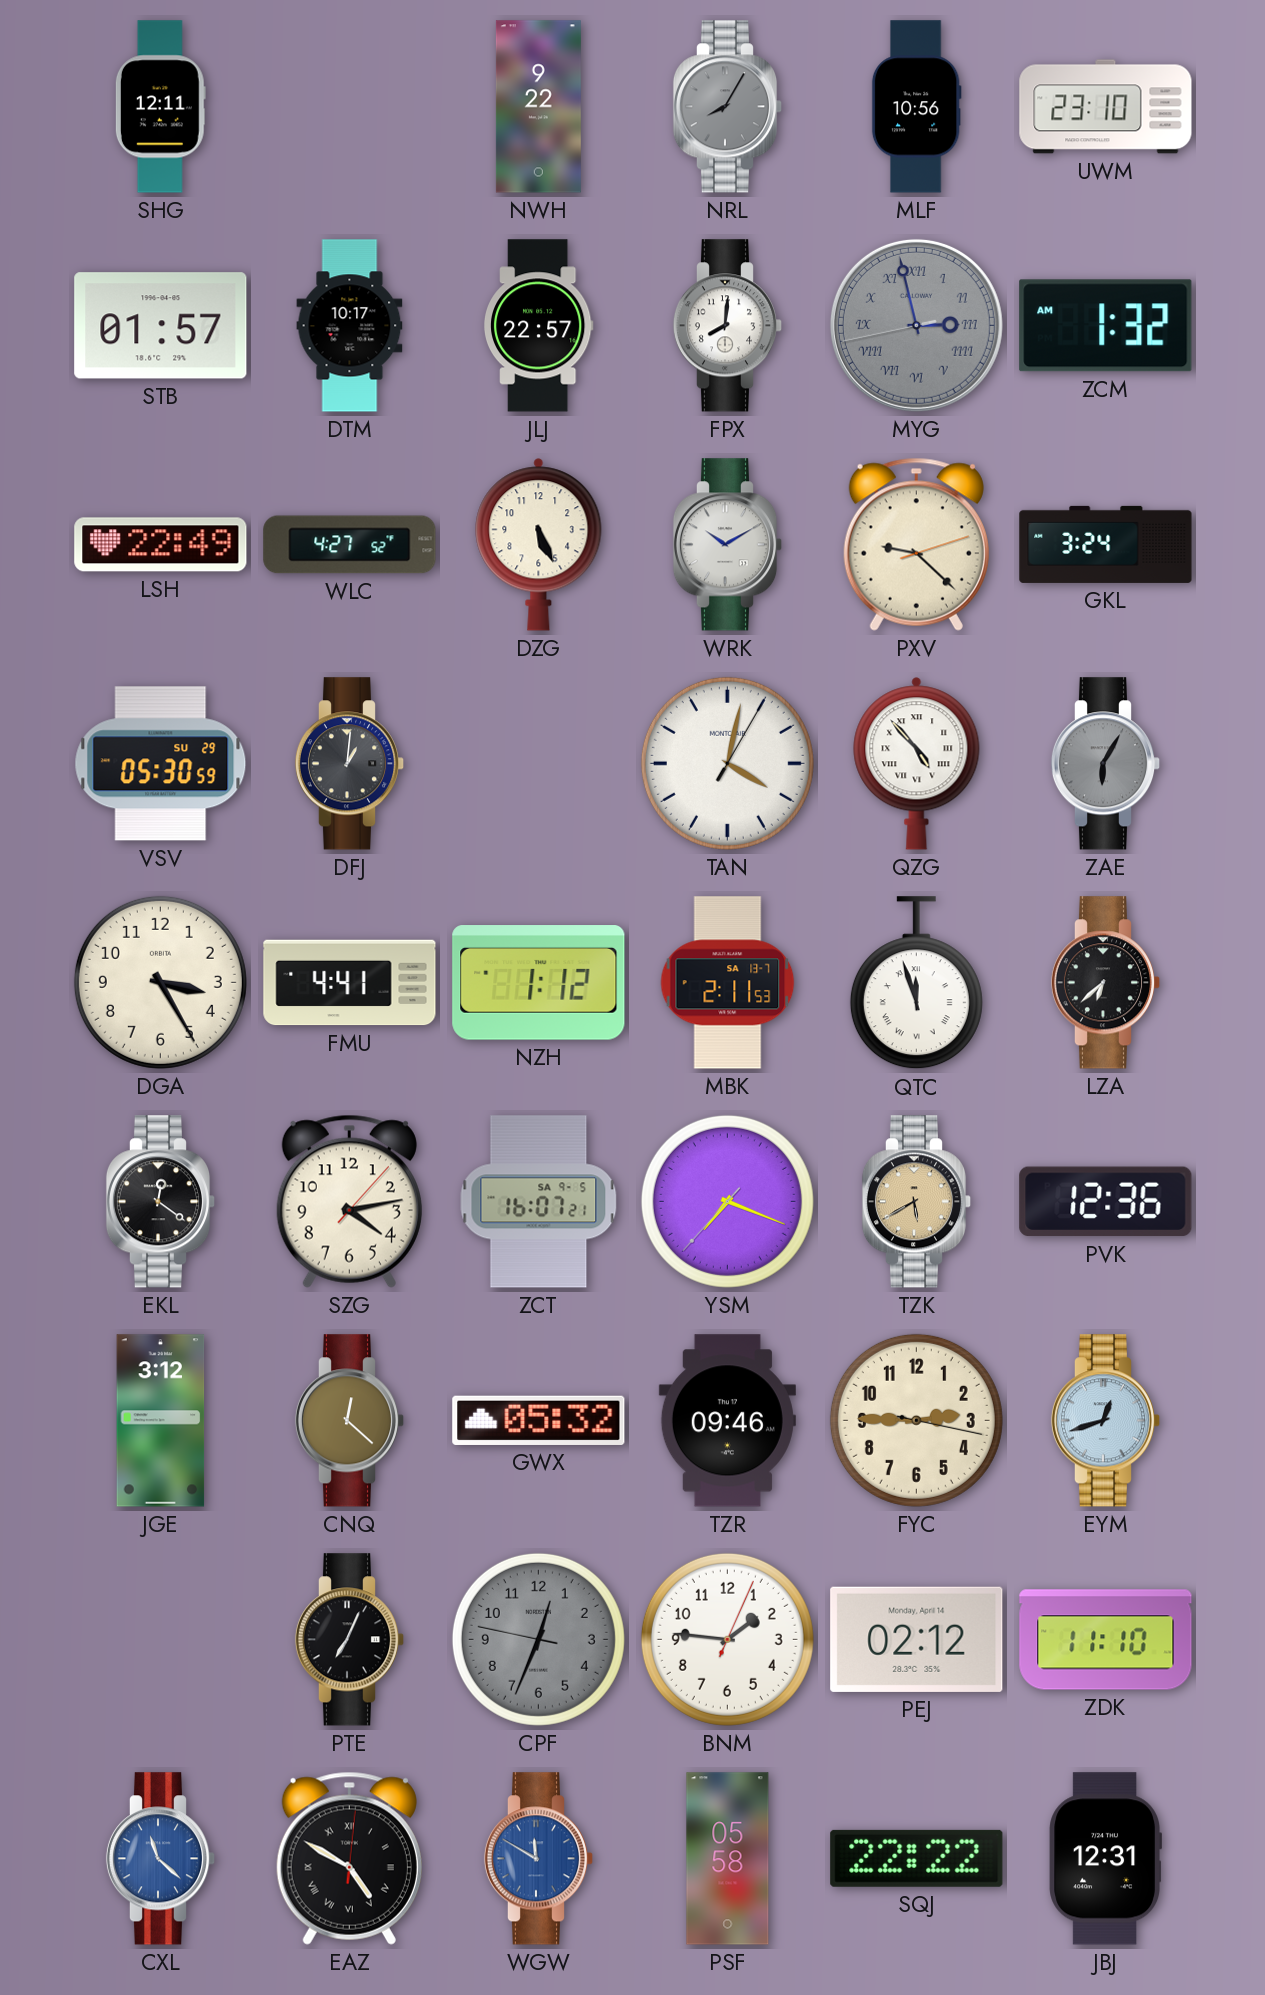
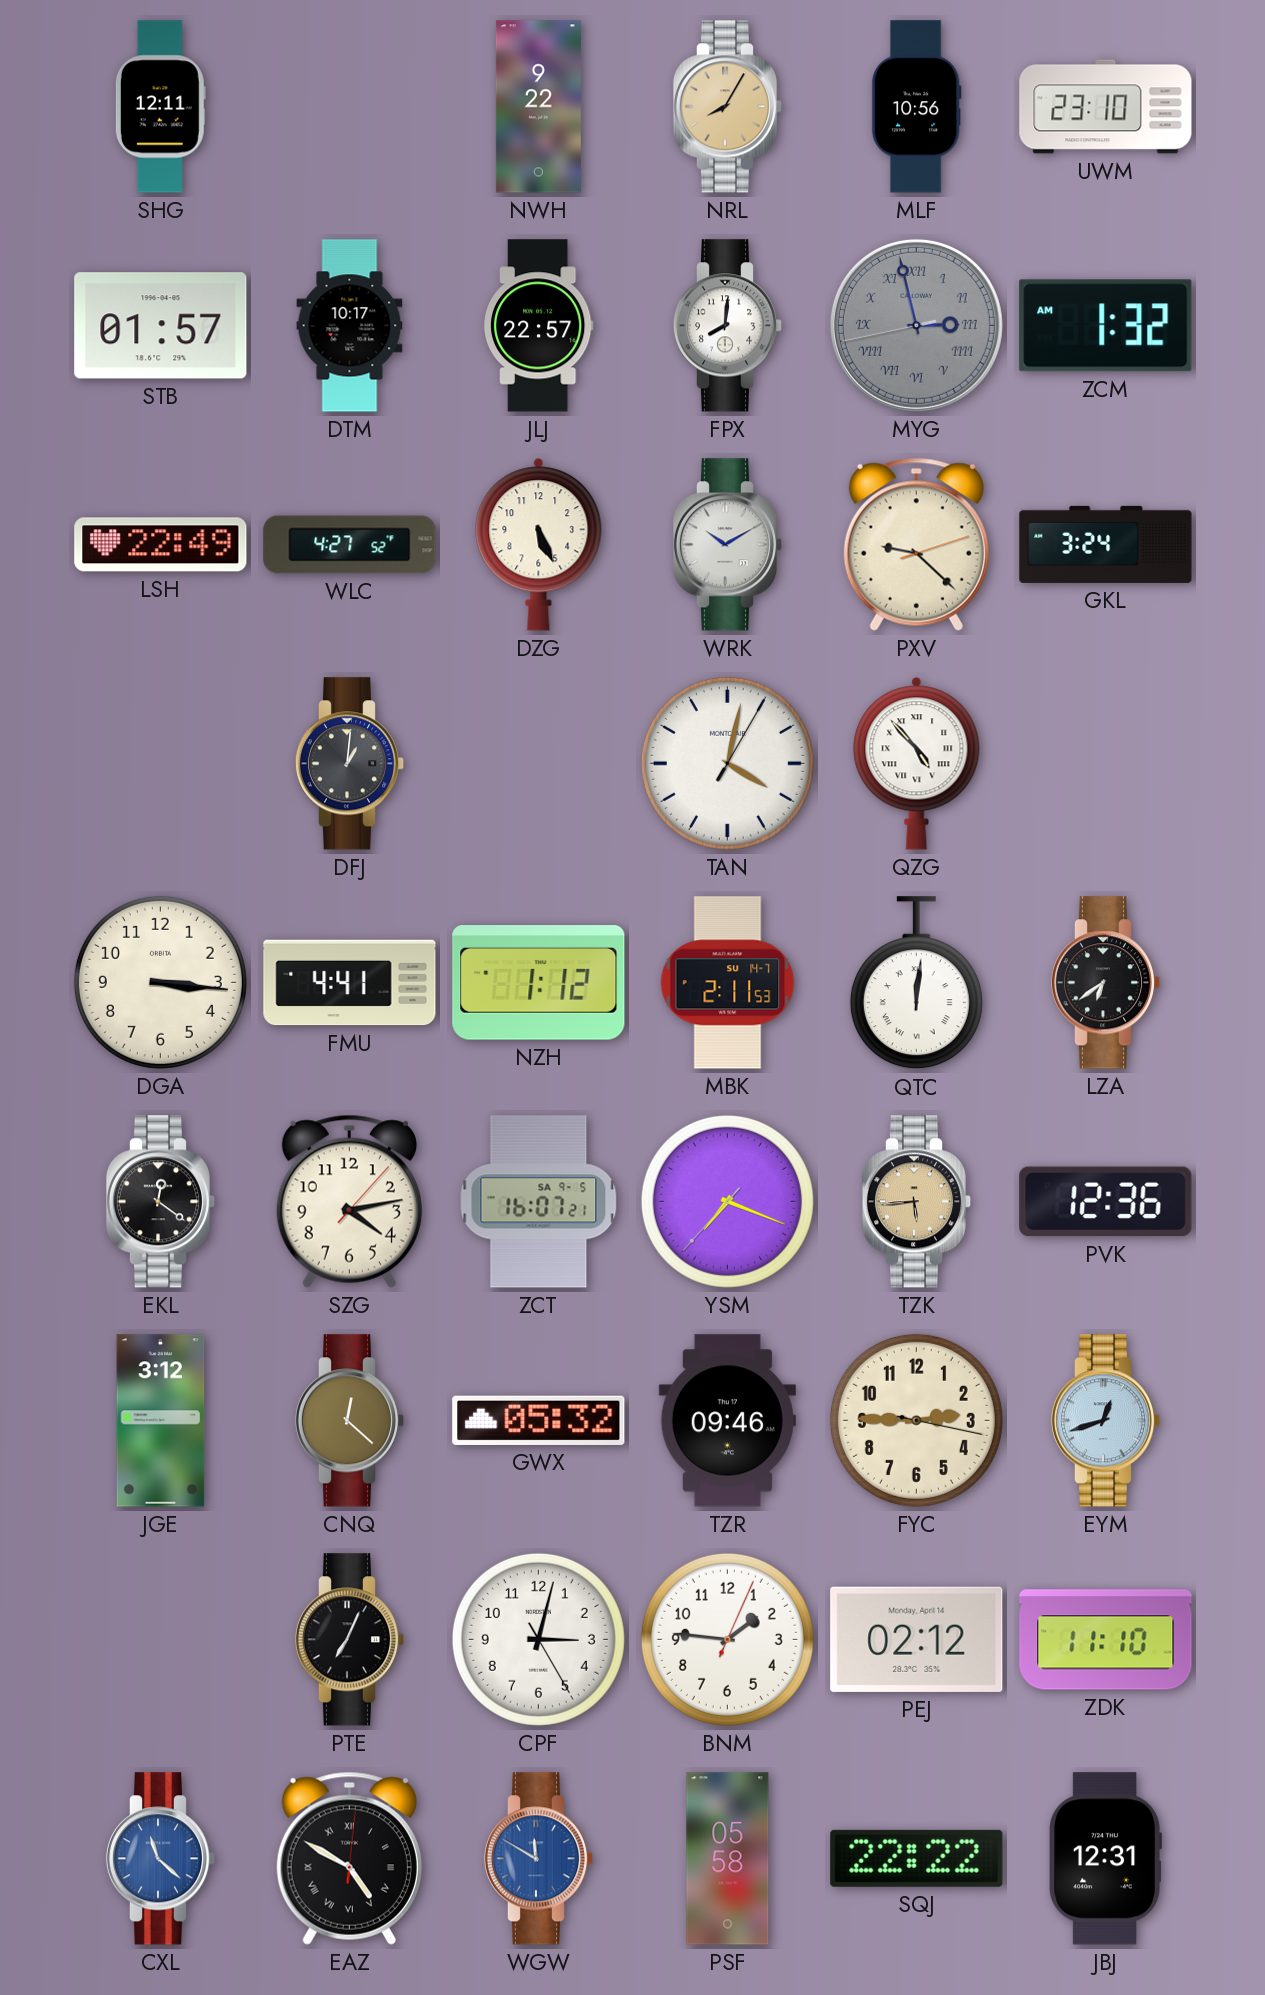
NRL dial: grey -> champagne (728, 107)
VSV: 05:30 -> none (161, 764)
ZAE: 6:05 -> none (1106, 764)
DGA: 3:25 -> 3:16 (160, 982)
MBK date: SA 13-7 -> SU 14-7 (728, 983)
QTC: 11:57 -> 12:01 (916, 983)
LZA: 6:38 -> 6:39 (1106, 983)
TZK: 5:40 -> 5:44 (917, 1202)
CPF: 12:33 -> 3:02 (538, 1639)
CPF dial: grey -> white (538, 1639)
